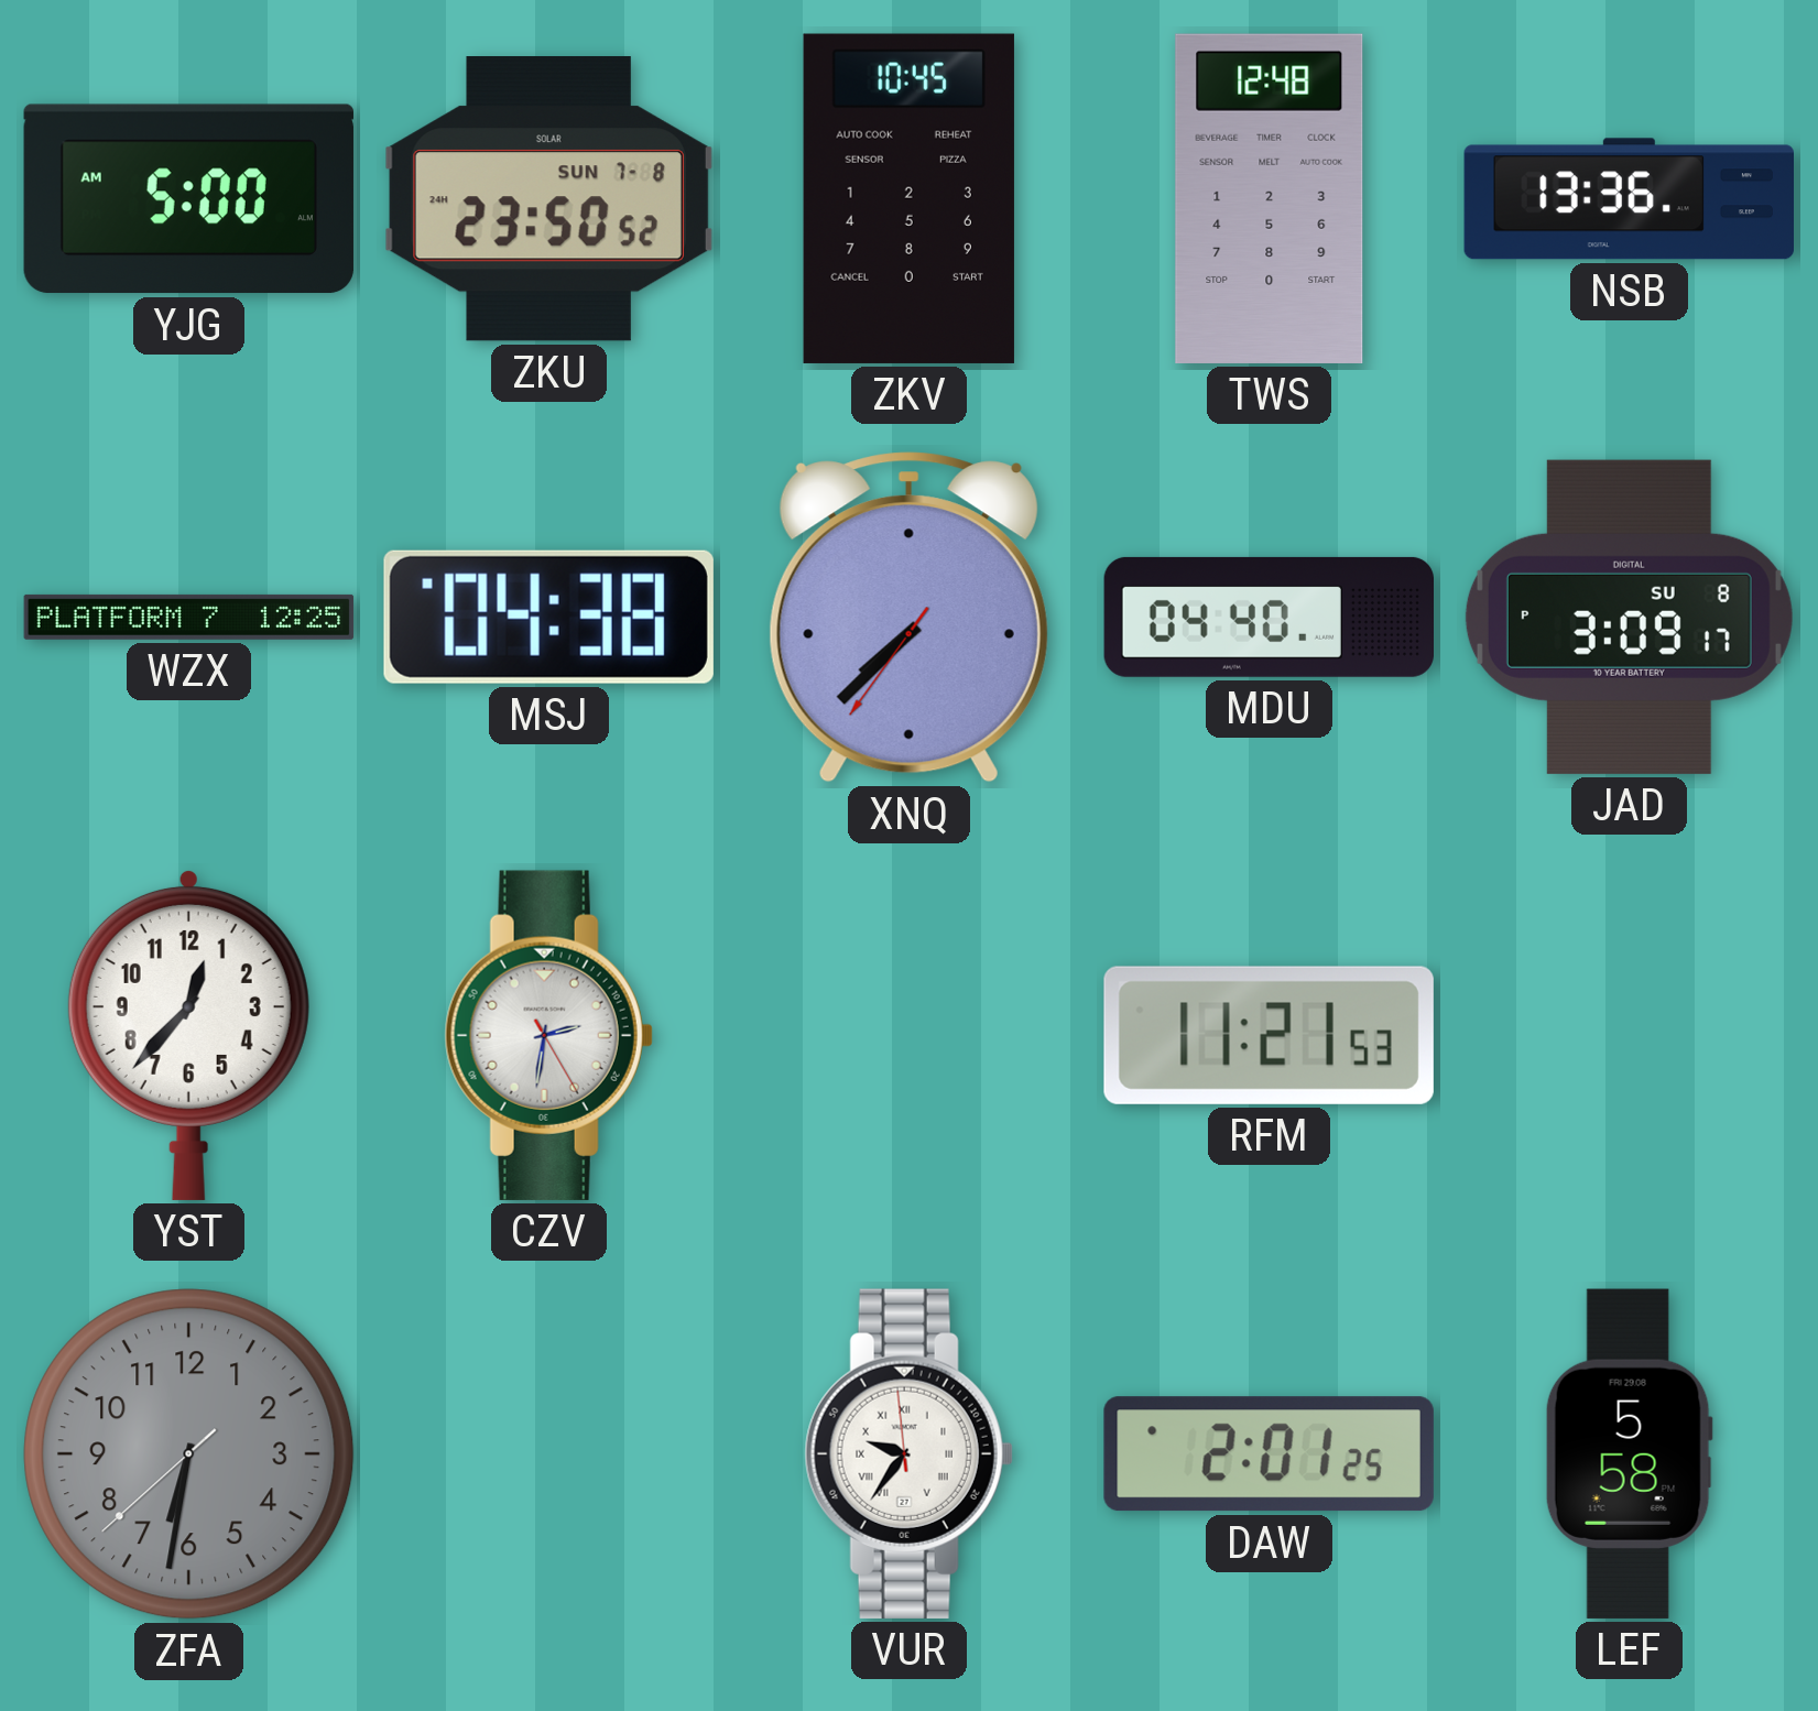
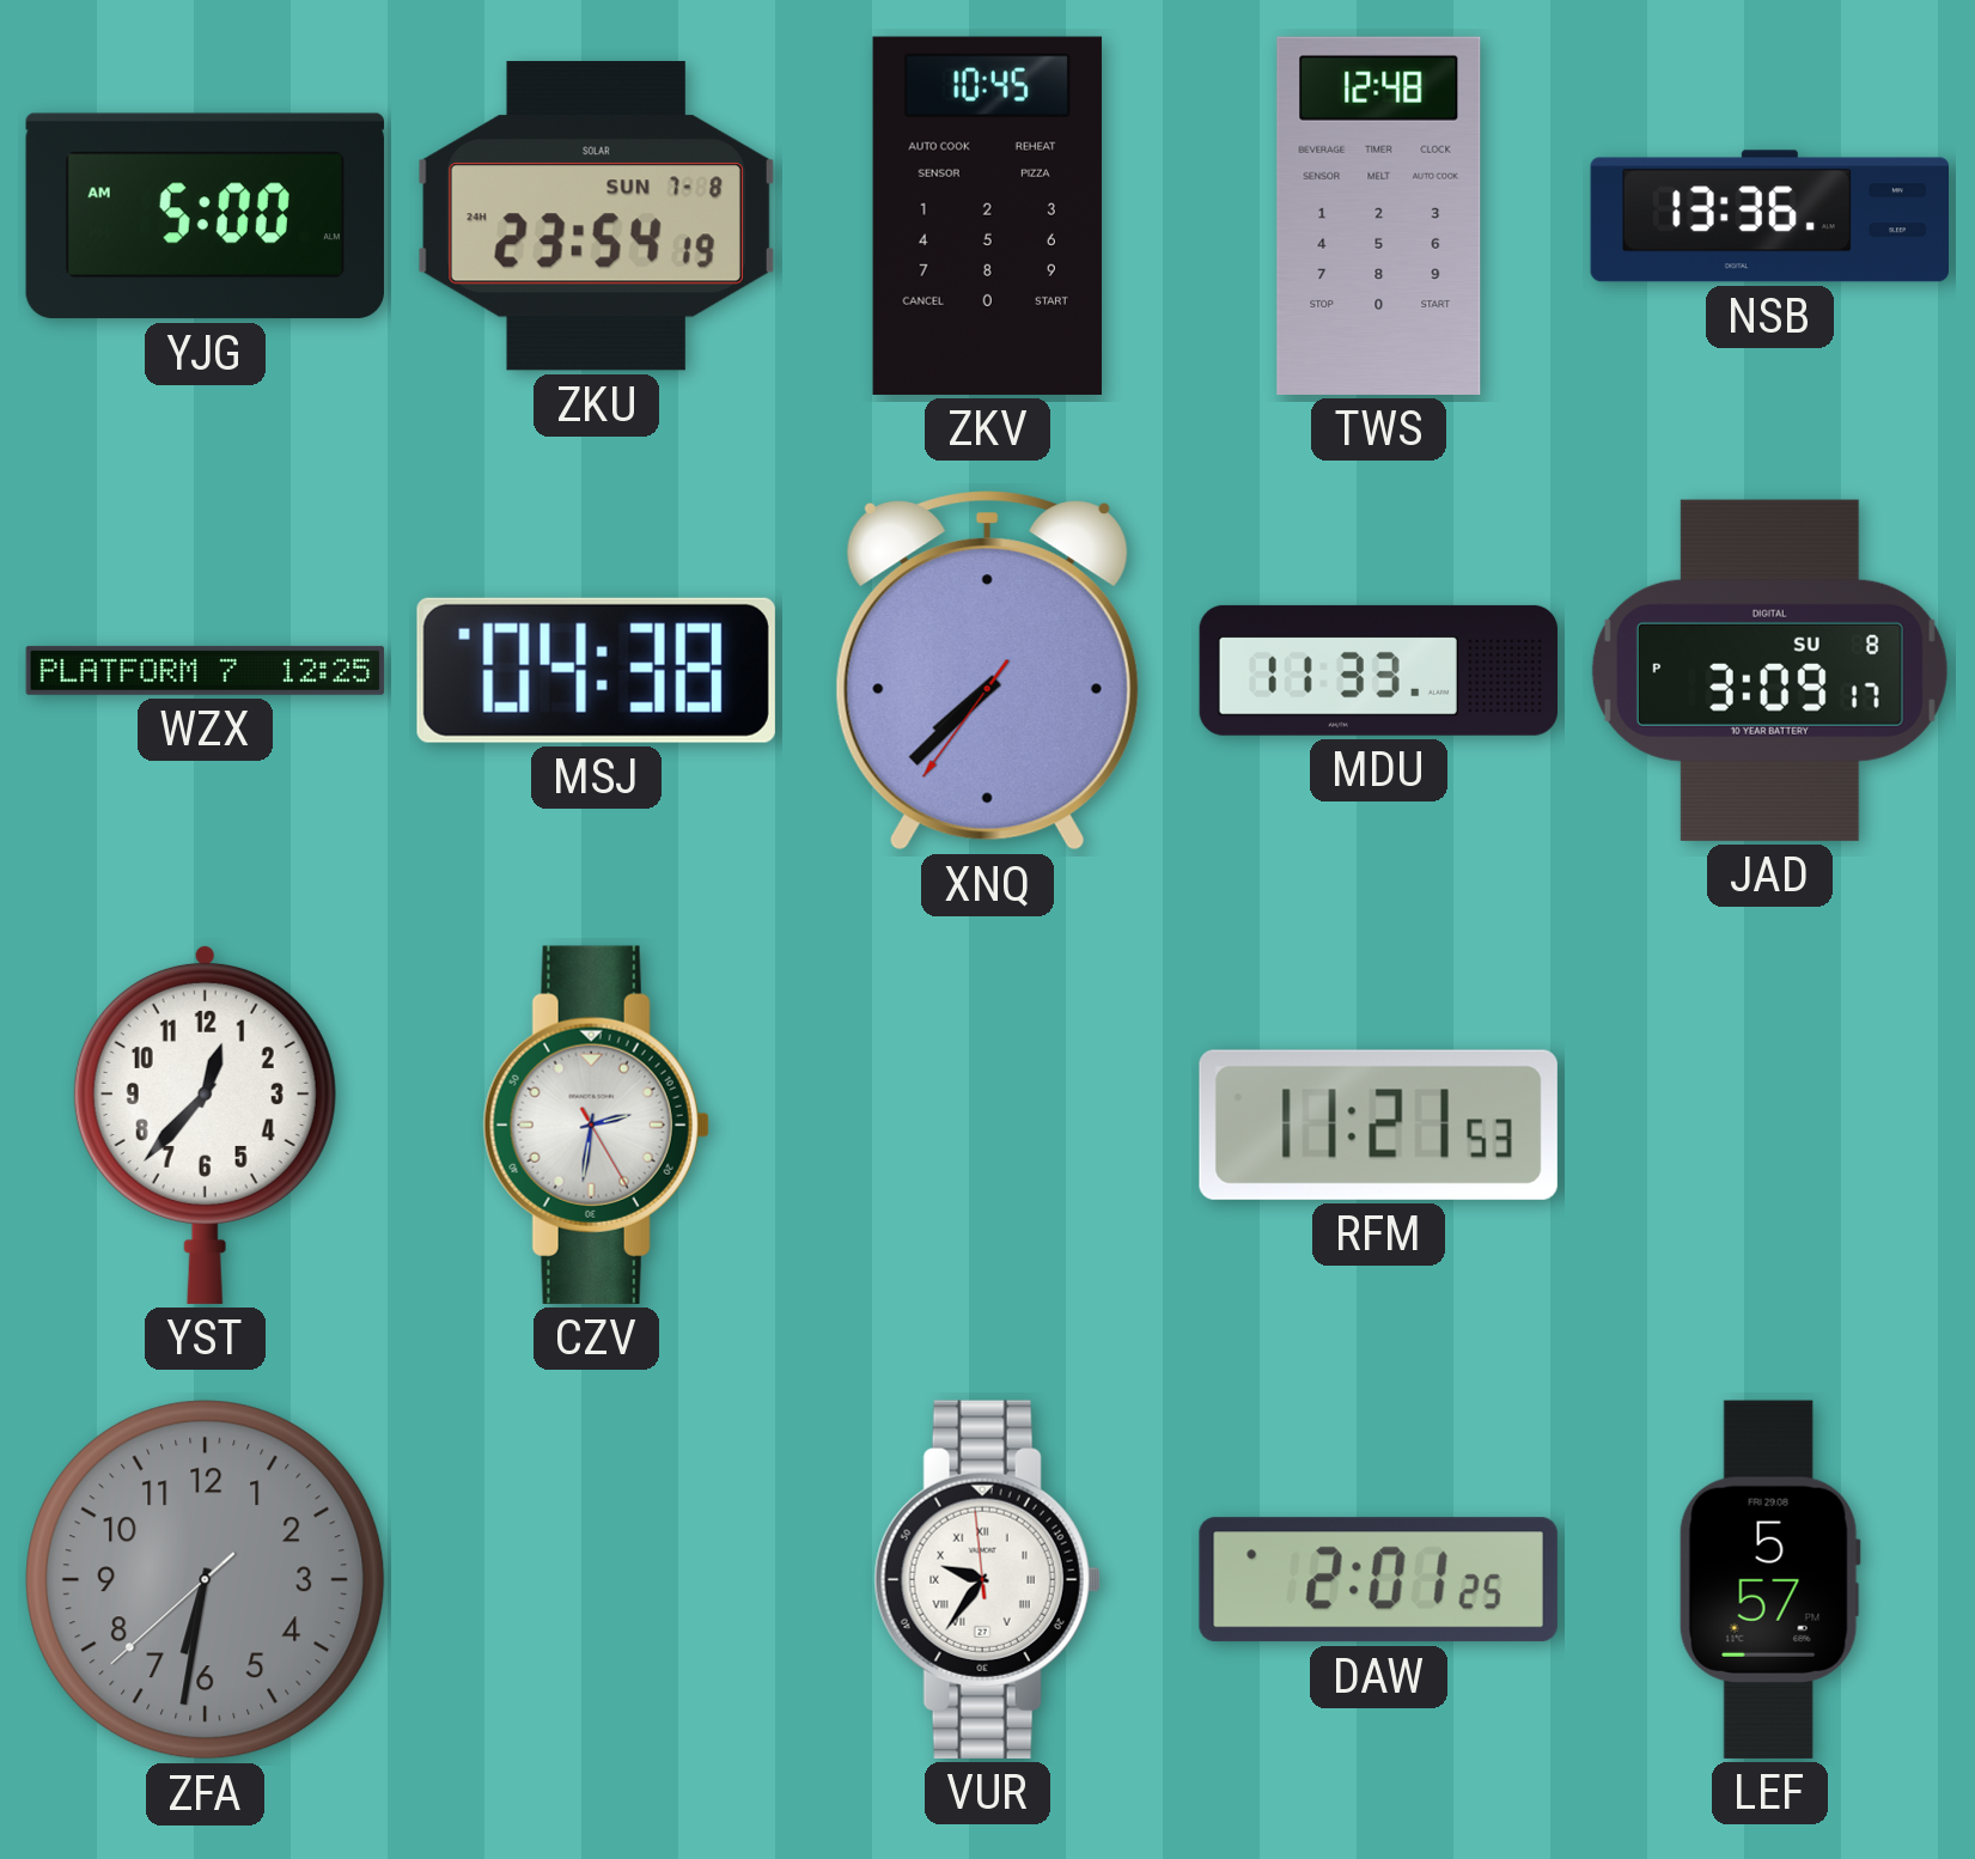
ZKU: 23:50 -> 23:54 (596, 217)
MDU: 04:40 -> 11:33 (1378, 670)
LEF: 5:58 -> 5:57 (1769, 1579)
